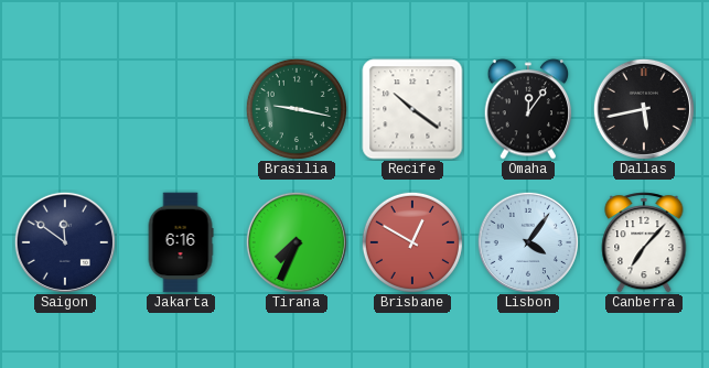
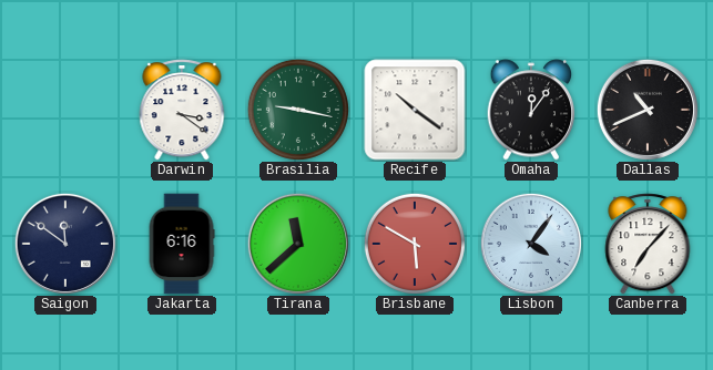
Darwin: none -> 3:21 (182, 110)
Dallas: 5:43 -> 10:41 (648, 110)
Tirana: 7:34 -> 11:38 (298, 244)
Brisbane: 12:50 -> 5:50 (415, 244)
